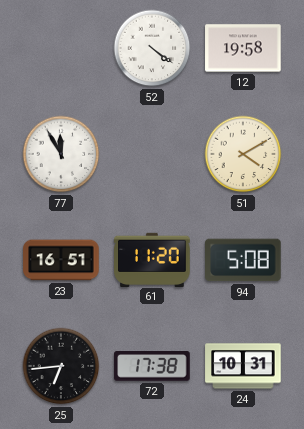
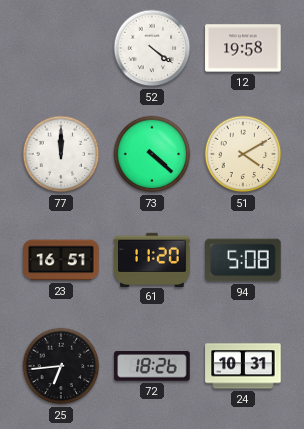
77: 11:55 -> 12:00 (61, 154)
73: none -> 4:22 (152, 154)
72: 17:38 -> 18:26 (152, 367)
